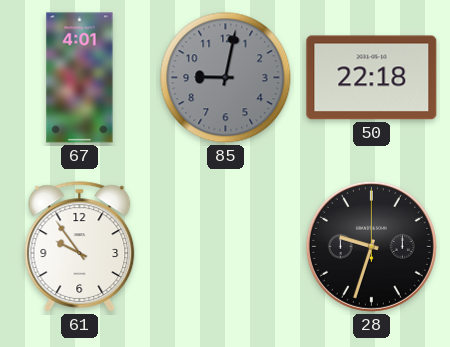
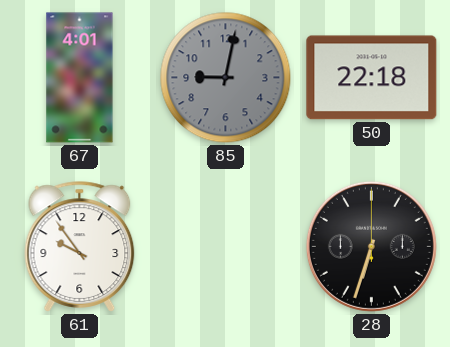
28: 9:33 -> 6:33 (371, 246)
